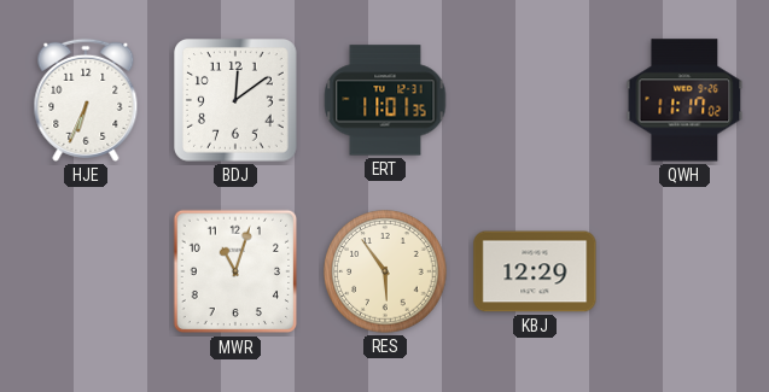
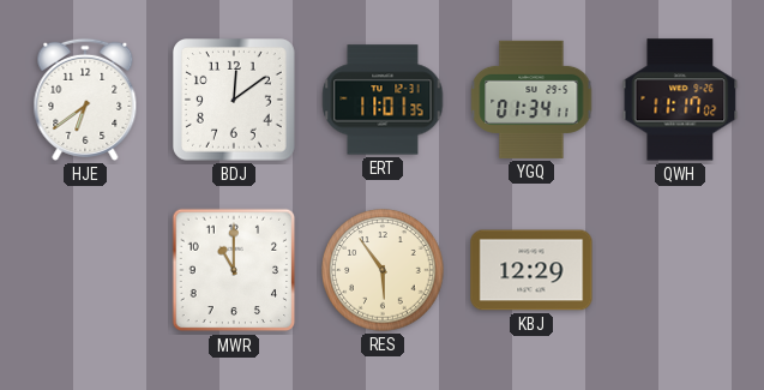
HJE: 6:34 -> 6:39 (85, 100)
YGQ: none -> 01:34 (531, 100)
MWR: 11:03 -> 11:00 (234, 270)
